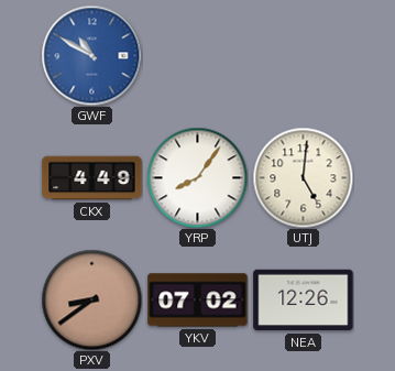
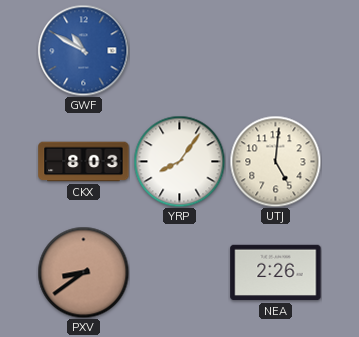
CKX: 4:49 -> 8:03 (84, 162)
YKV: 07:02 -> none (198, 301)
NEA: 12:26 -> 2:26 (276, 273)
